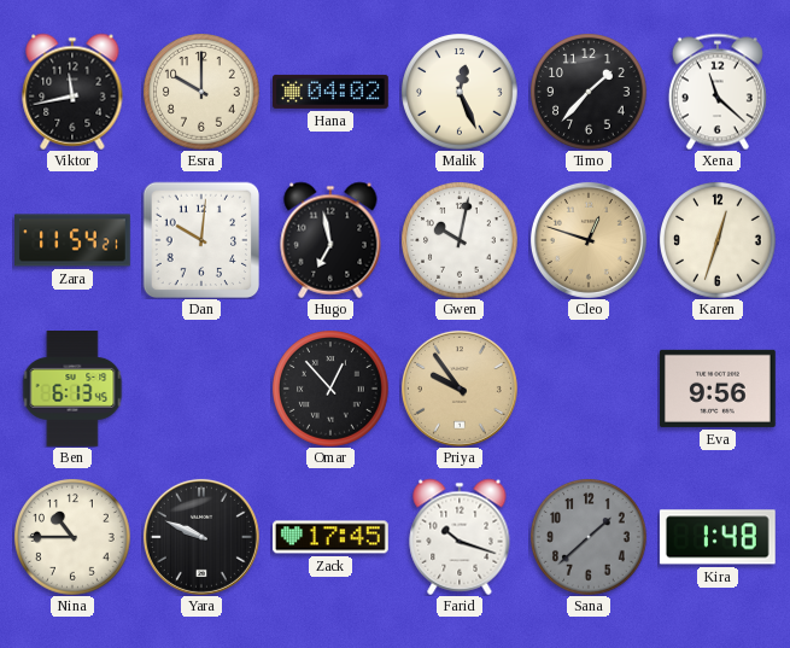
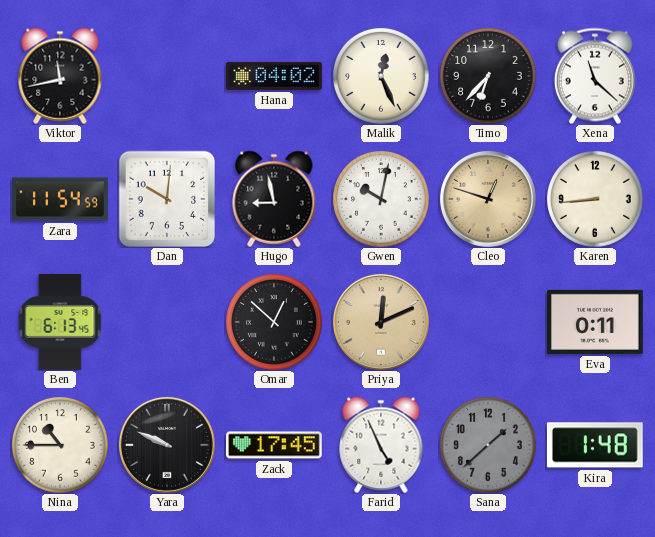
Esra: 10:00 -> none (201, 92)
Timo: 1:37 -> 6:37 (488, 76)
Zara: 11:54:21 -> 11:54:59 (61, 199)
Hugo: 6:58 -> 8:58 (274, 199)
Karen: 12:33 -> 8:44 (595, 199)
Omar: 12:53 -> 12:52 (274, 322)
Priya: 9:54 -> 12:11 (381, 322)
Eva: 9:56 -> 0:11 (595, 322)
Farid: 10:18 -> 4:56 (381, 445)
